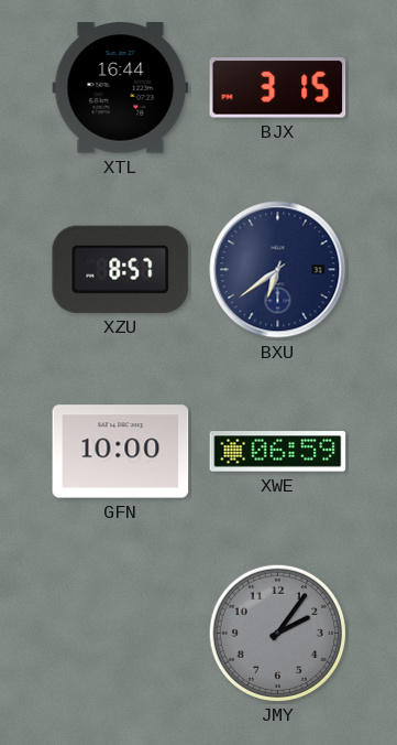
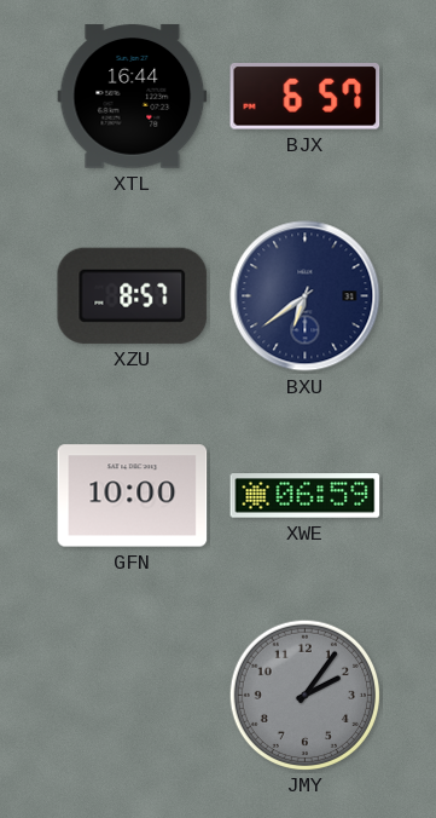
BJX: 3:15 -> 6:57 (306, 97)
